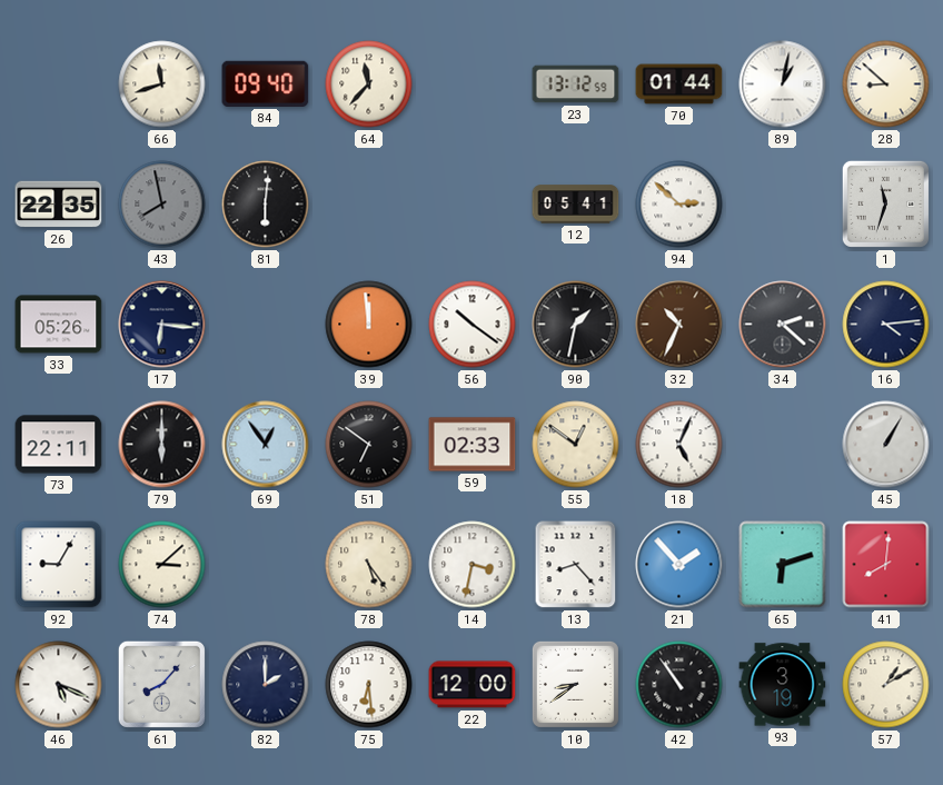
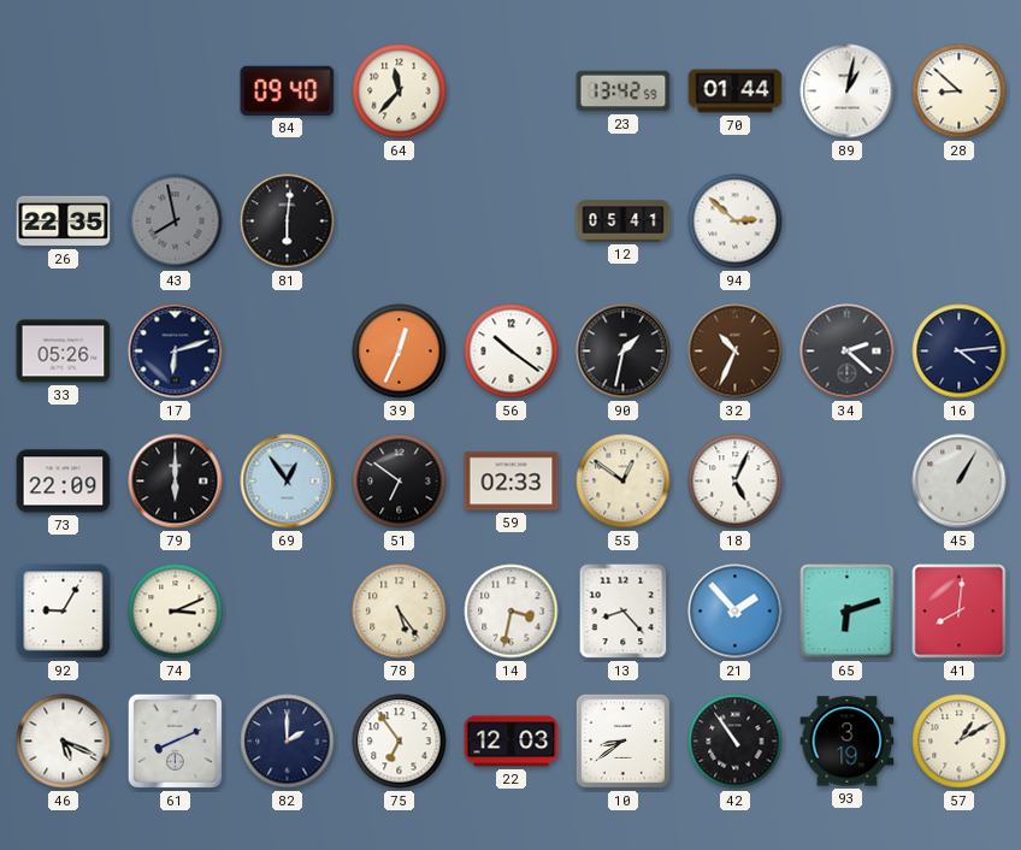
66: 11:42 -> none (162, 85)
23: 13:12 -> 13:42 (624, 92)
1: 11:33 -> none (885, 203)
17: 6:16 -> 6:12 (176, 352)
39: 11:59 -> 12:34 (400, 352)
73: 22:11 -> 22:09 (64, 482)
74: 3:08 -> 3:11 (176, 612)
61: 8:07 -> 8:11 (175, 740)
75: 6:29 -> 6:54 (400, 742)
22: 12:00 -> 12:03 (512, 742)
